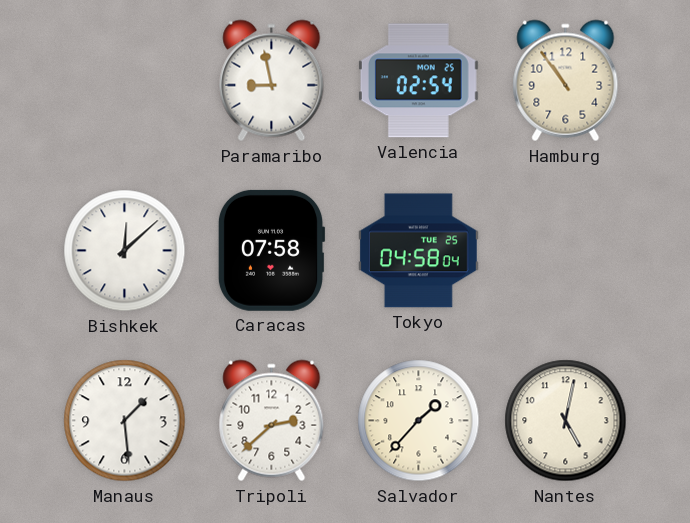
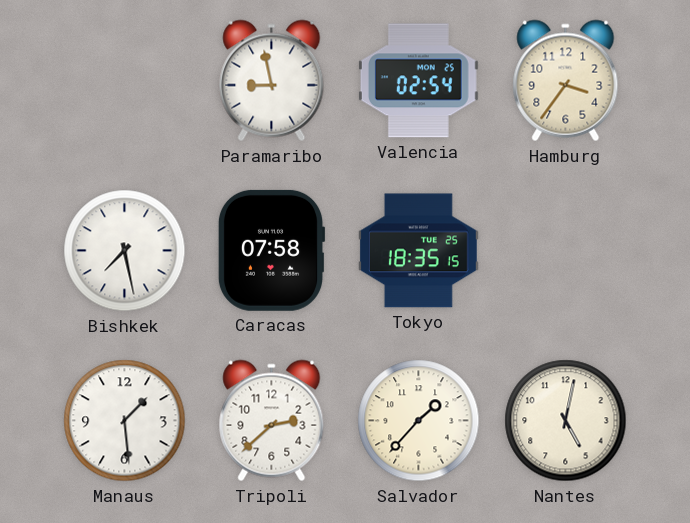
Hamburg: 10:54 -> 3:36 (566, 81)
Bishkek: 12:08 -> 7:28 (125, 251)
Tokyo: 04:58 -> 18:35 (418, 251)
